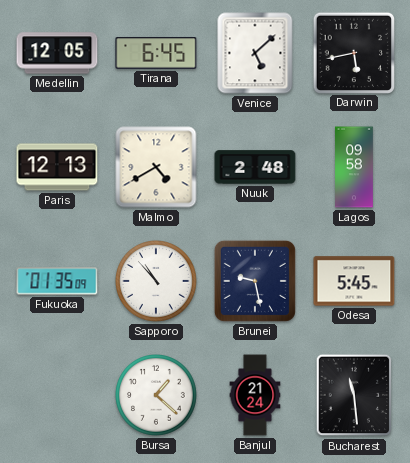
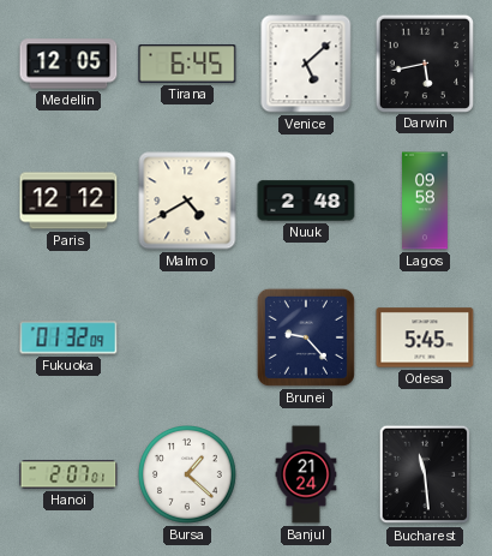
Paris: 12:13 -> 12:12 (68, 201)
Fukuoka: 01:35 -> 01:32 (68, 337)
Sapporo: 10:53 -> none (157, 282)
Brunei: 9:28 -> 9:23 (306, 337)
Hanoi: none -> 2:07 (68, 474)
